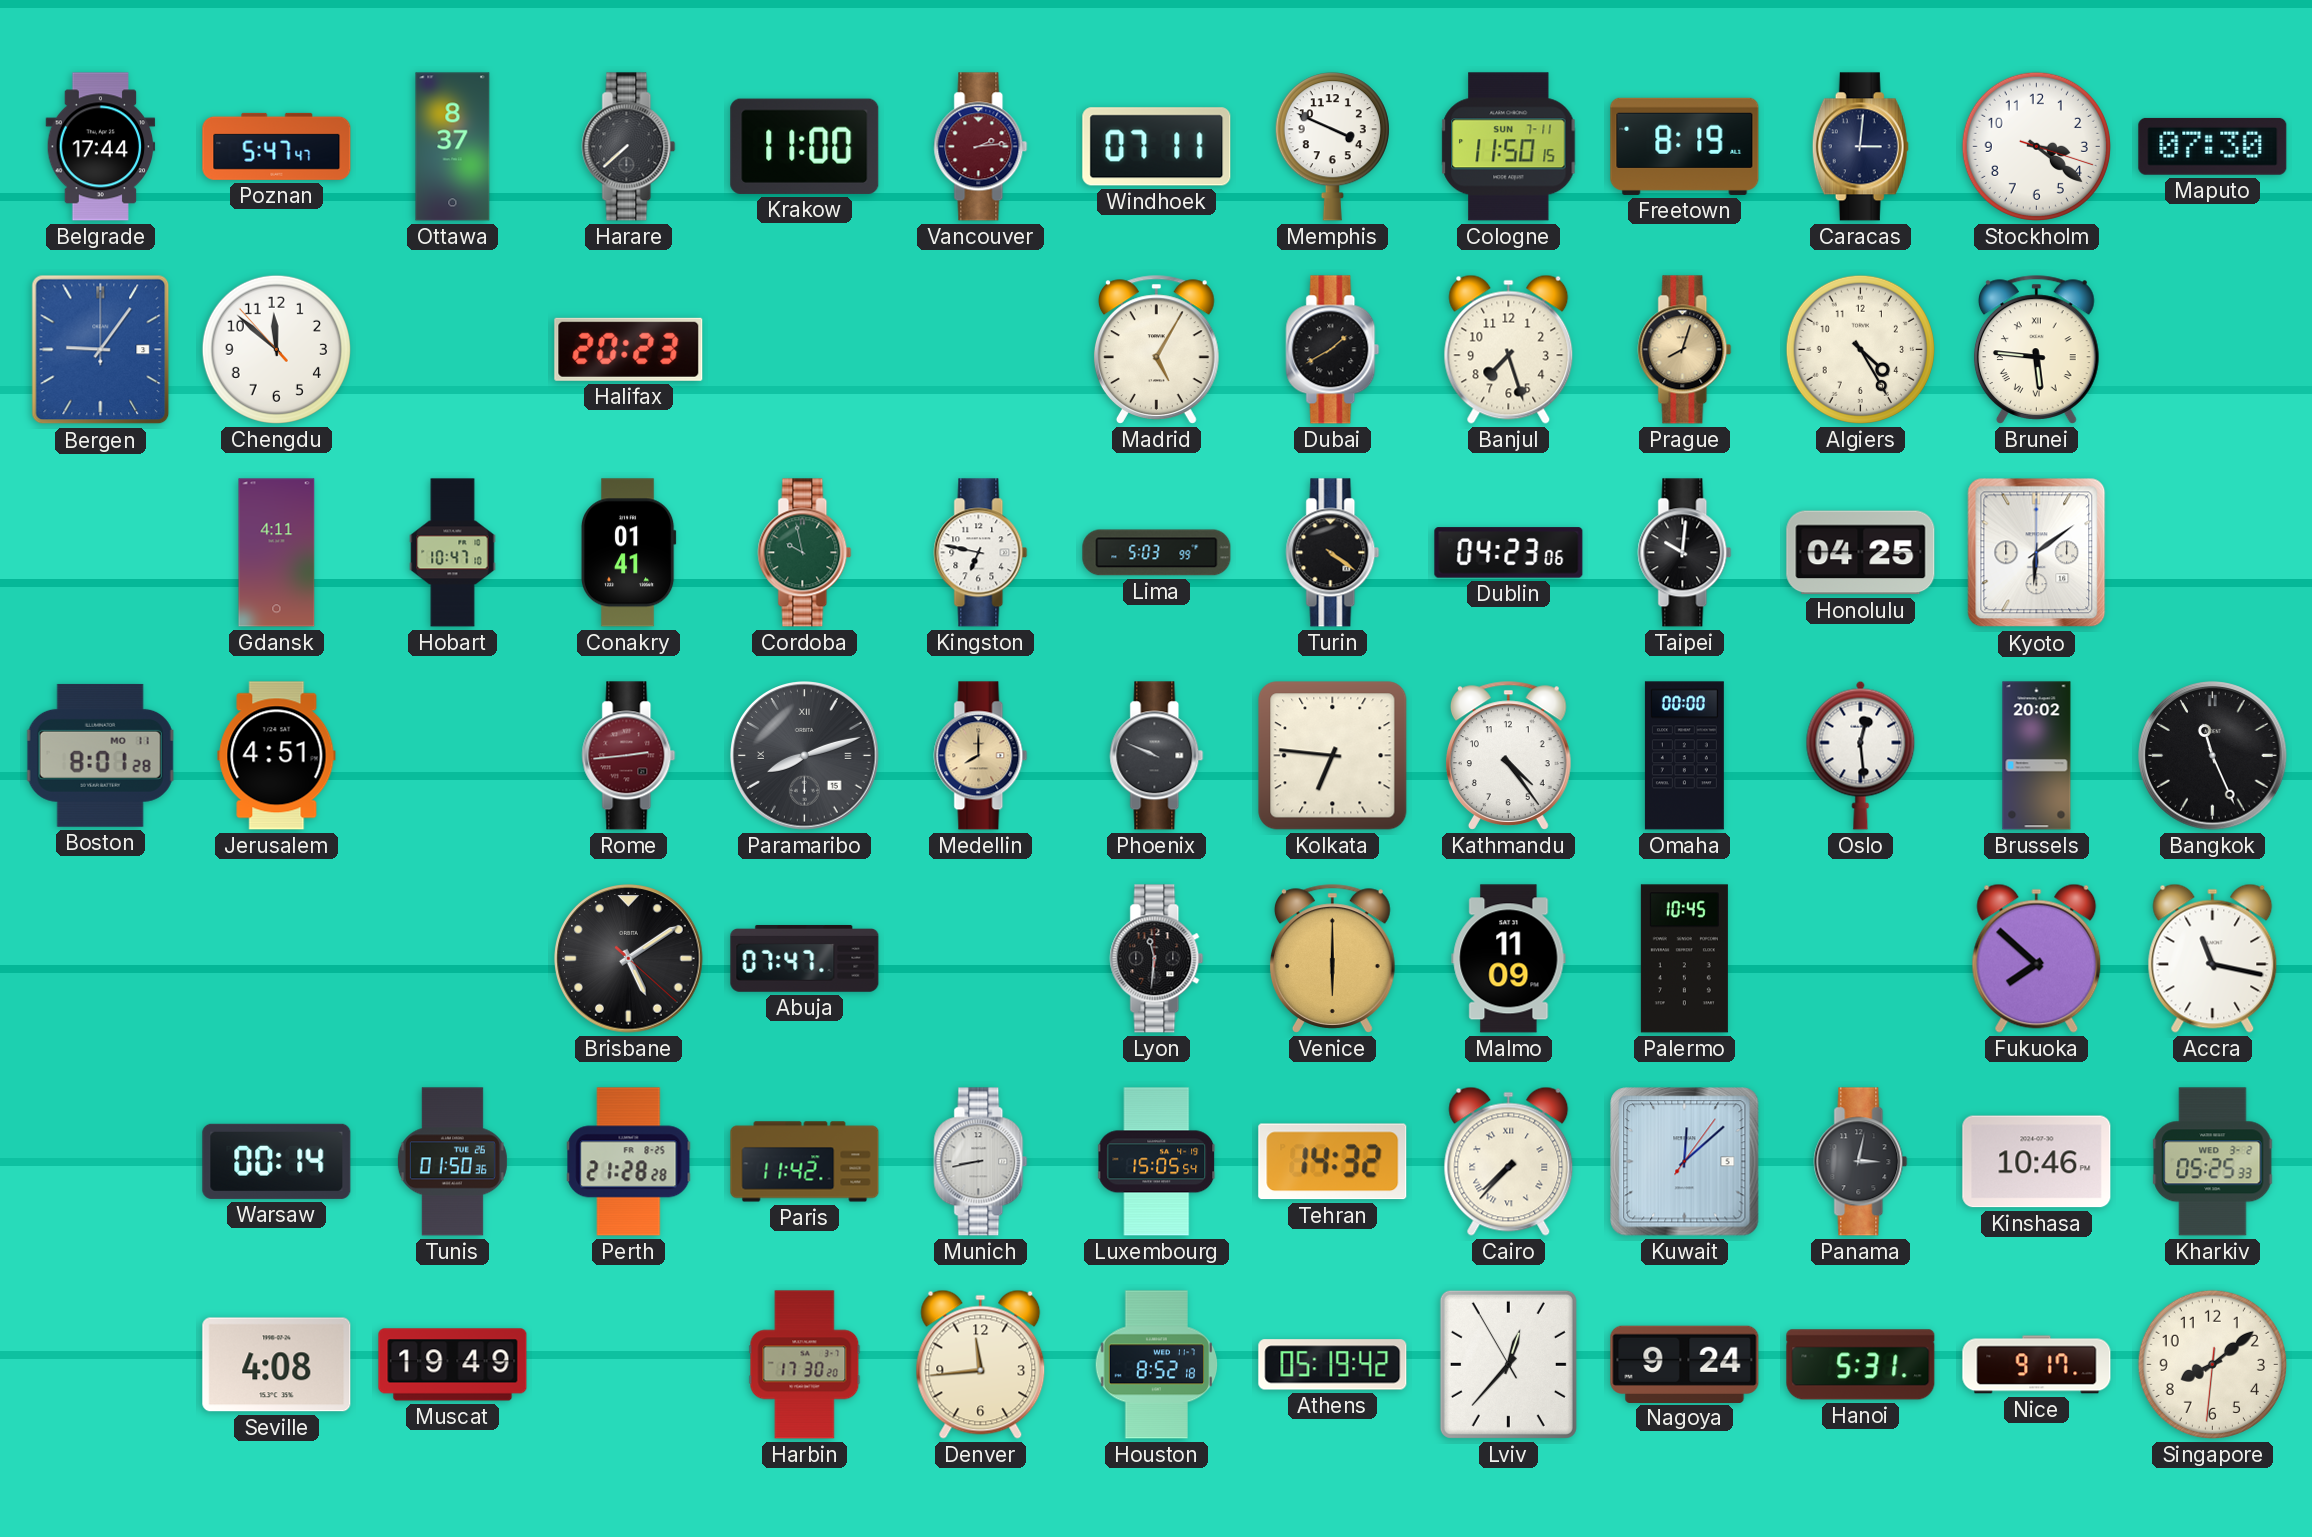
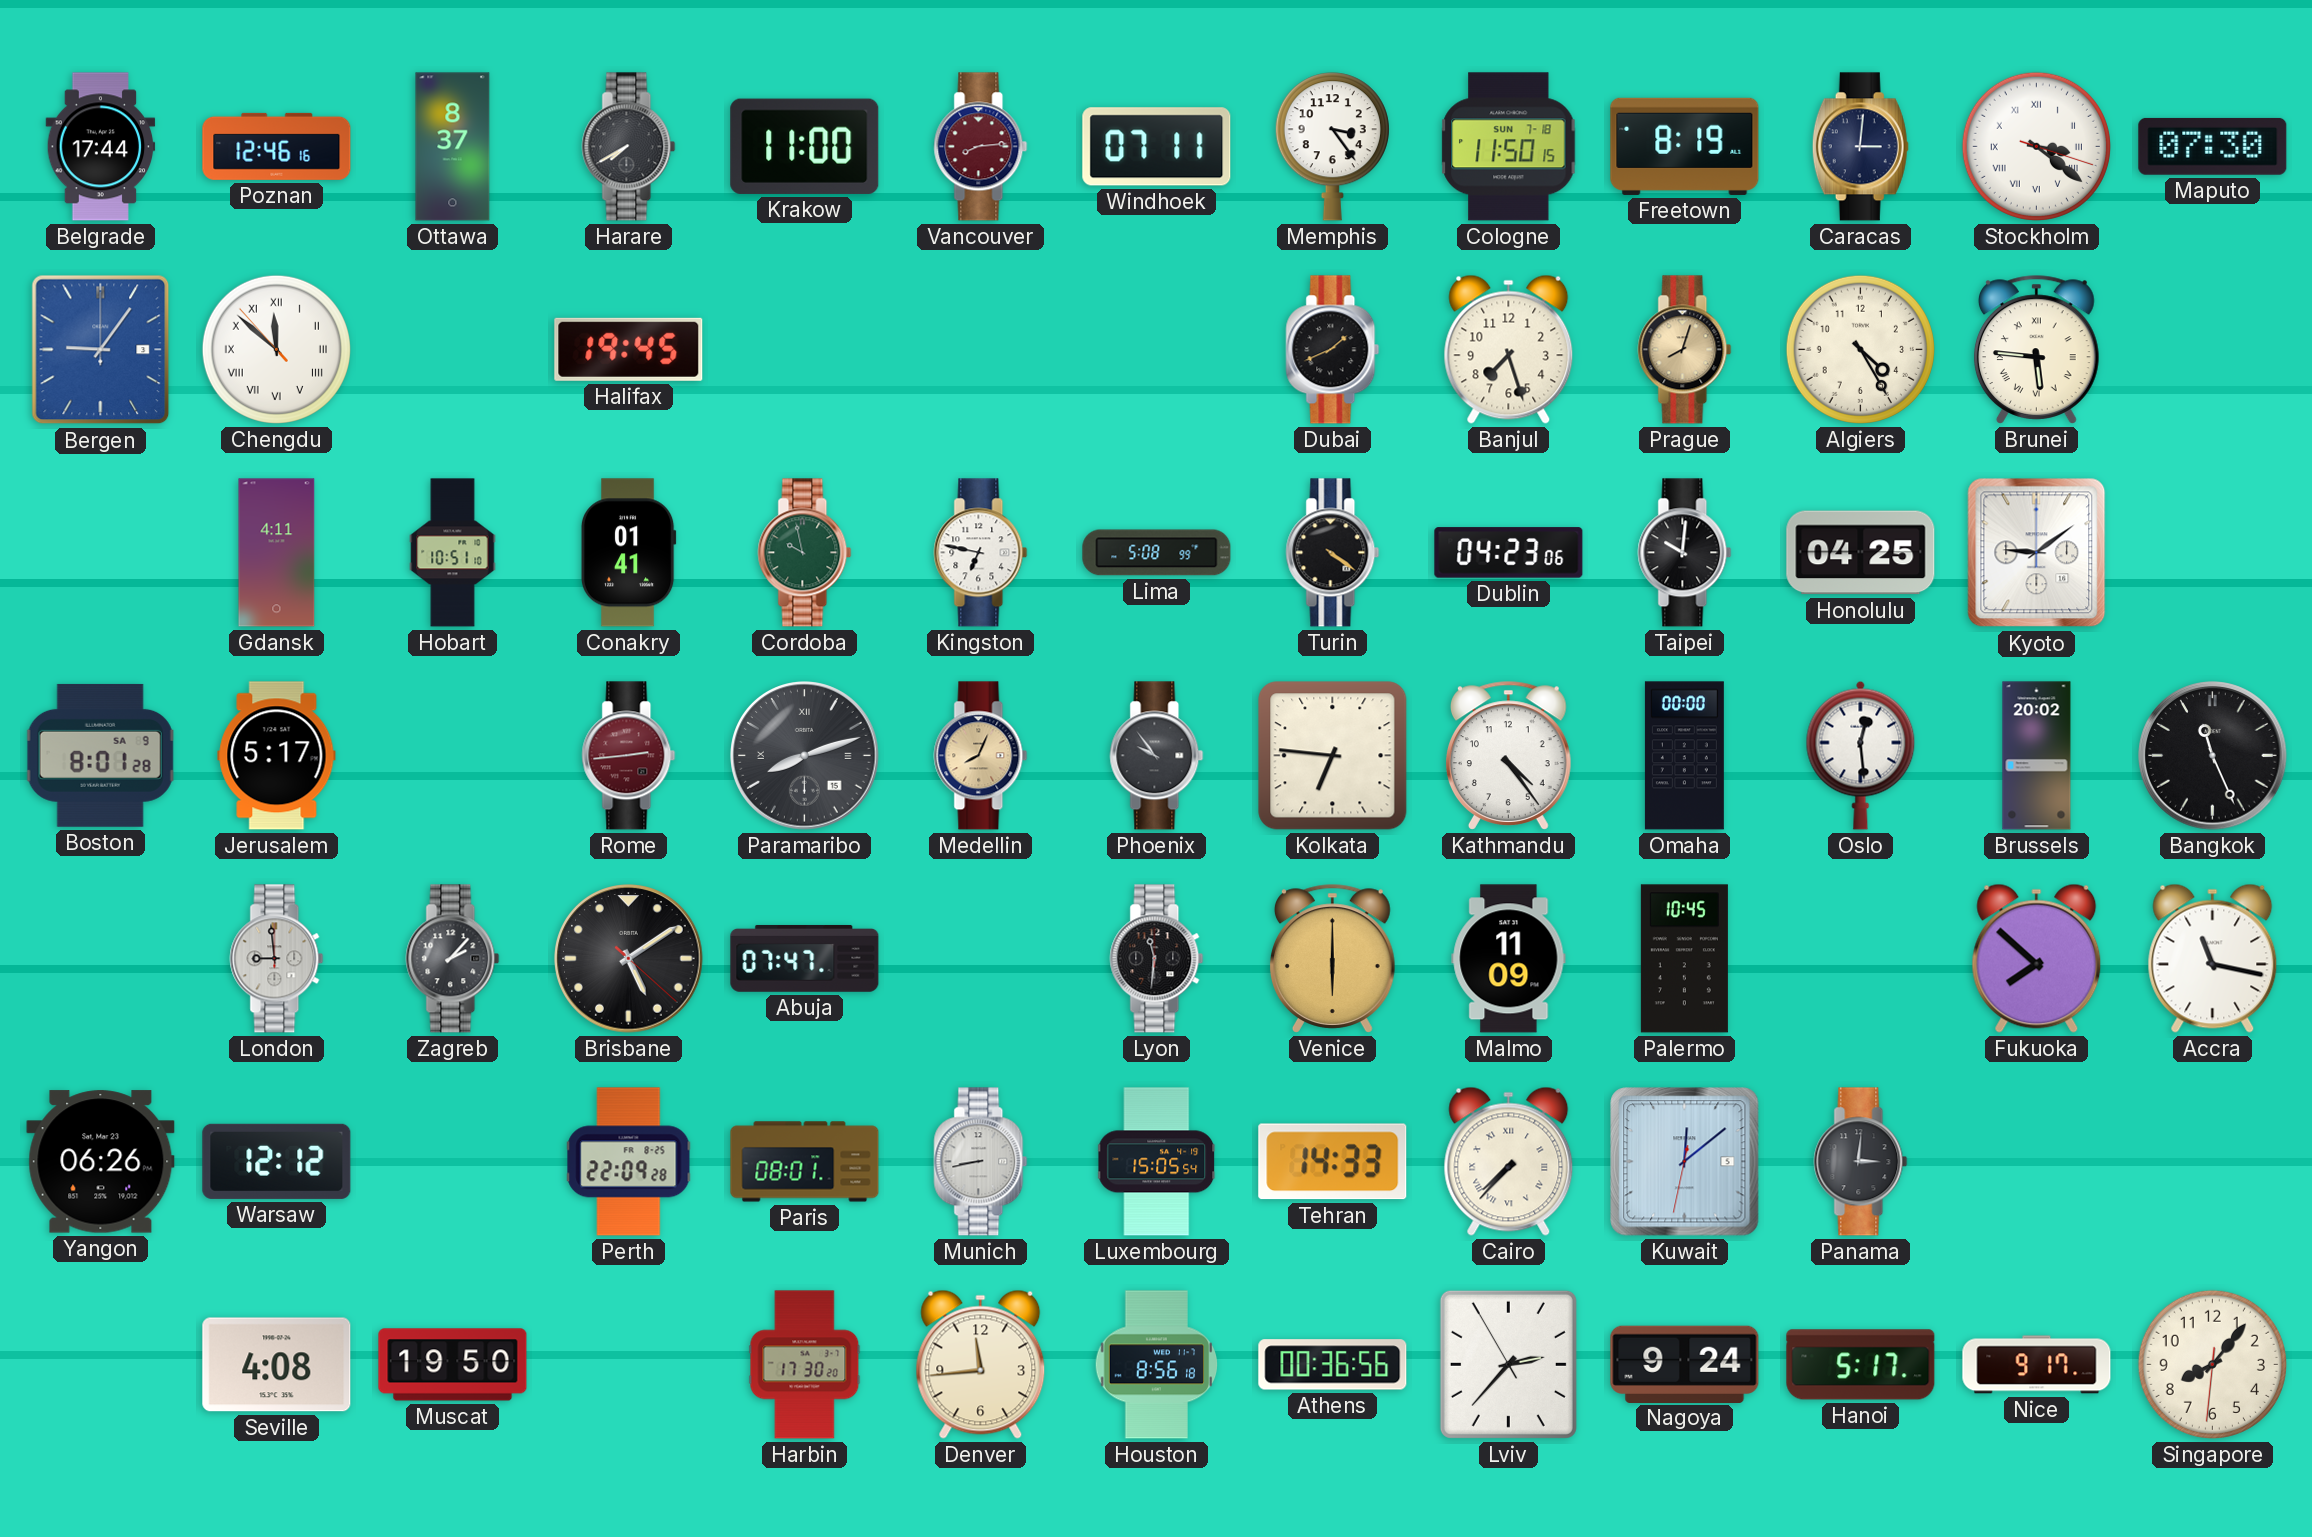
Poznan: 5:47 -> 12:46 (277, 146)
Harare: 7:38 -> 7:40 (629, 147)
Vancouver: 2:14 -> 8:14 (981, 147)
Memphis: 3:49 -> 3:24 (1332, 147)
Cologne date: SUN 7-11 -> SUN 7-18 (1509, 147)
Stockholm numerals: Arabic -> Roman (2036, 146)
Chengdu numerals: Arabic -> Roman (276, 349)
Halifax: 20:23 -> 19:45 (629, 349)
Madrid: 5:05 -> none (1156, 349)
Dubai: 1:40 -> 1:41 (1333, 350)
Hobart: 10:47 -> 10:51 (453, 553)
Lima: 5:03 -> 5:08 (1157, 553)
Kyoto: 6:09 -> 9:09 (2037, 553)
Boston date: MO 11 -> SA 9 (100, 755)
Jerusalem: 4:51 -> 5:17 (277, 756)
Medellin: 8:00 -> 8:04 (981, 756)
Phoenix: 9:49 -> 9:54 (1157, 756)
London: none -> 8:59 (277, 959)
Zagreb: none -> 2:07 (453, 959)
Yangon: none -> 06:26 (101, 1162)
Warsaw: 00:14 -> 12:12 (277, 1161)
Tunis: 01:50 -> none (452, 1162)
Perth: 21:28 -> 22:09 (629, 1162)
Paris: 11:42 -> 08:01 (805, 1162)
Tehran: 14:32 -> 14:33 (1333, 1162)
Kuwait: 12:08:06 -> 12:08:32 (1685, 1162)
Panama: 3:02 -> 3:01 (1861, 1162)
Kinshasa: 10:46 -> none (2037, 1162)
Kharkiv: 05:25 -> none (2213, 1162)
Muscat: 19:49 -> 19:50 (453, 1365)
Houston: 8:52 -> 8:56 (1157, 1365)
Athens: 05:19 -> 00:36 (1333, 1365)
Lviv: 12:36 -> 2:36 (1508, 1364)
Hanoi: 5:31 -> 5:17 (1861, 1365)
Singapore: 8:08 -> 8:06 (2212, 1364)
